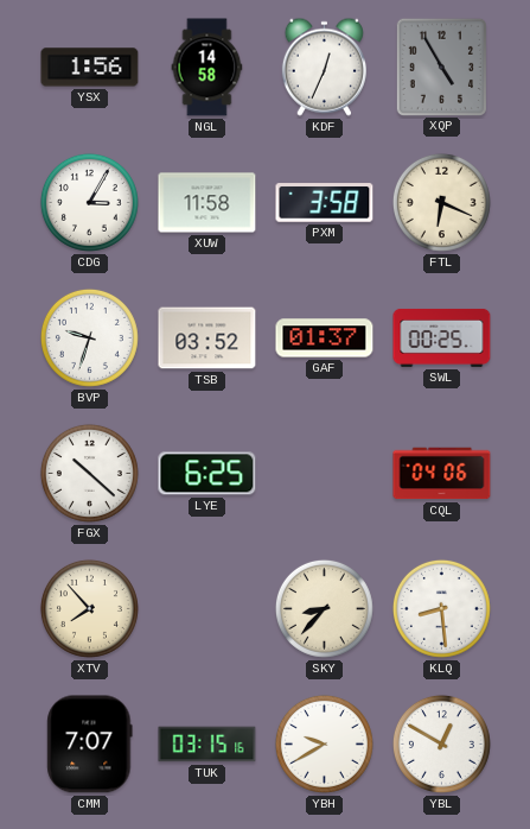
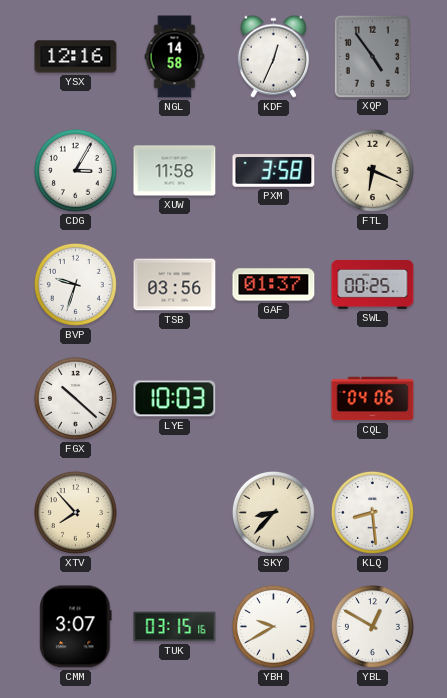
YSX: 1:56 -> 12:16 (76, 57)
XQP: 4:55 -> 4:54 (372, 56)
TSB: 03:52 -> 03:56 (175, 285)
LYE: 6:25 -> 10:03 (175, 399)
CMM: 7:07 -> 3:07 (76, 627)
